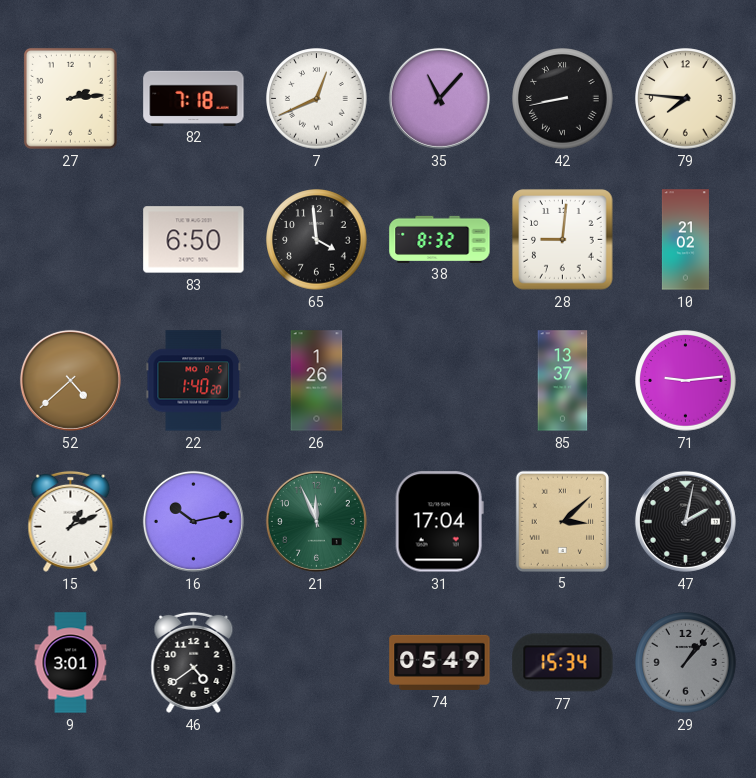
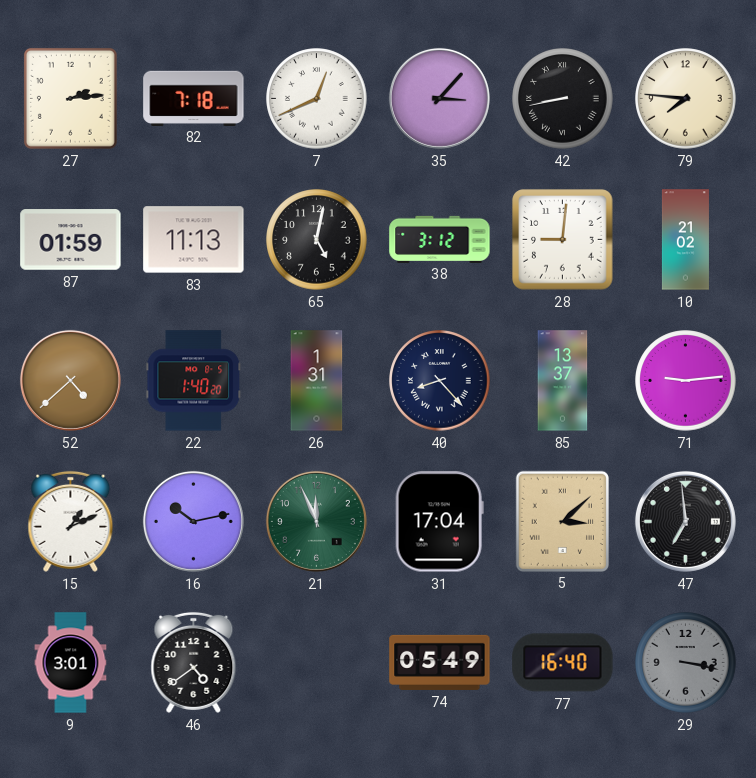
35: 11:07 -> 3:07 (439, 98)
87: none -> 01:59 (71, 240)
83: 6:50 -> 11:13 (194, 240)
65: 3:59 -> 5:02 (317, 240)
38: 8:32 -> 3:12 (440, 239)
26: 1:26 -> 1:31 (317, 381)
40: none -> 8:23 (440, 381)
47: 2:02 -> 6:59 (685, 521)
77: 15:34 -> 16:40 (563, 663)
29: 1:07 -> 3:17 (686, 663)
